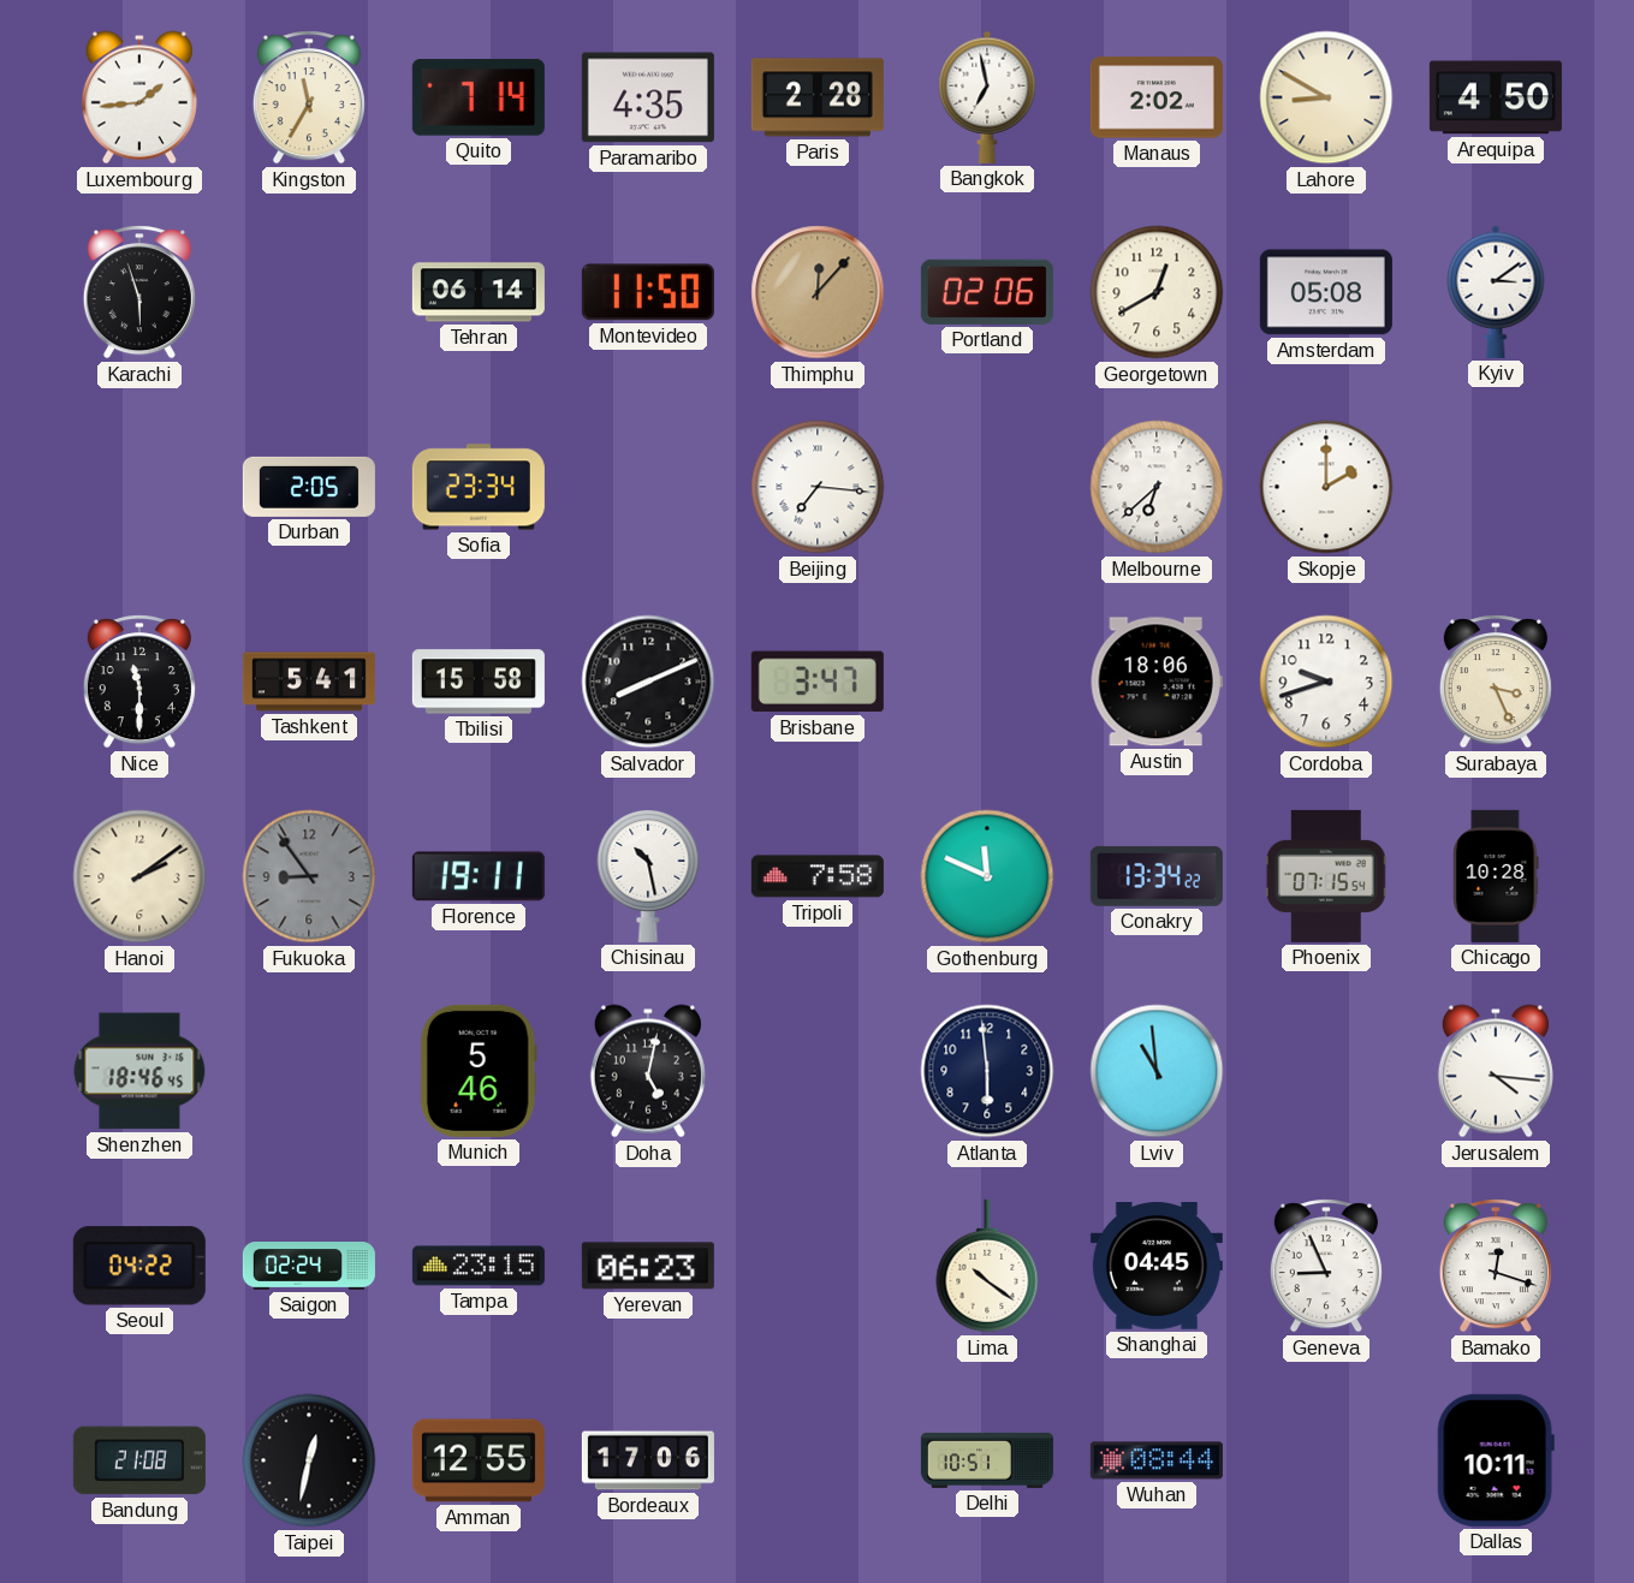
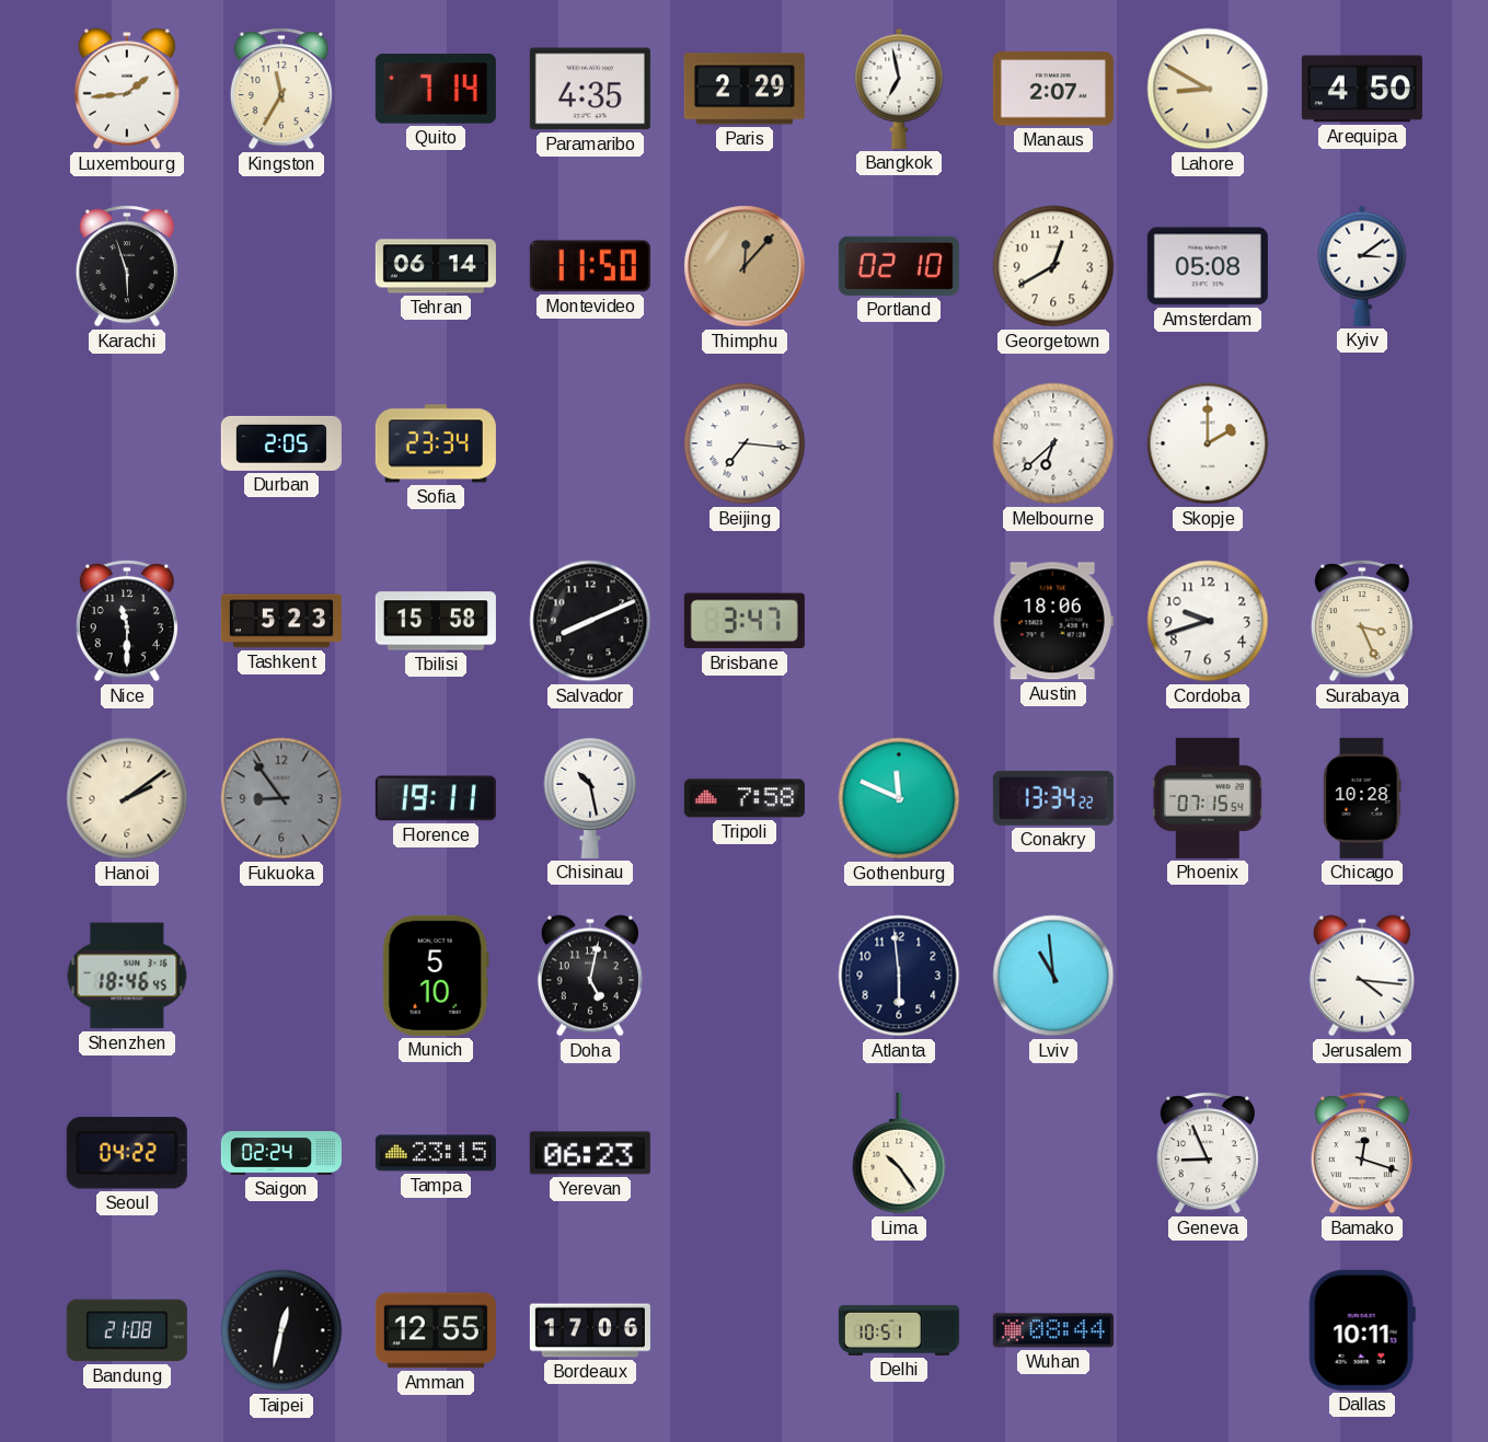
Paris: 2:28 -> 2:29 (745, 89)
Manaus: 2:02 -> 2:07 (1053, 89)
Portland: 02:06 -> 02:10 (899, 266)
Tashkent: 5:41 -> 5:23 (281, 621)
Munich: 5:46 -> 5:10 (436, 976)
Lima: 10:21 -> 10:24 (899, 1153)
Shanghai: 04:45 -> none (1157, 1267)
